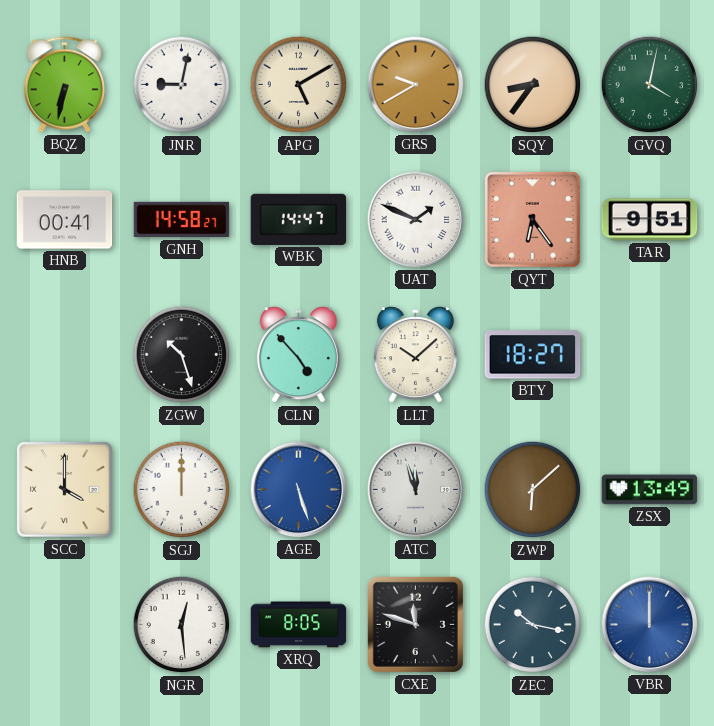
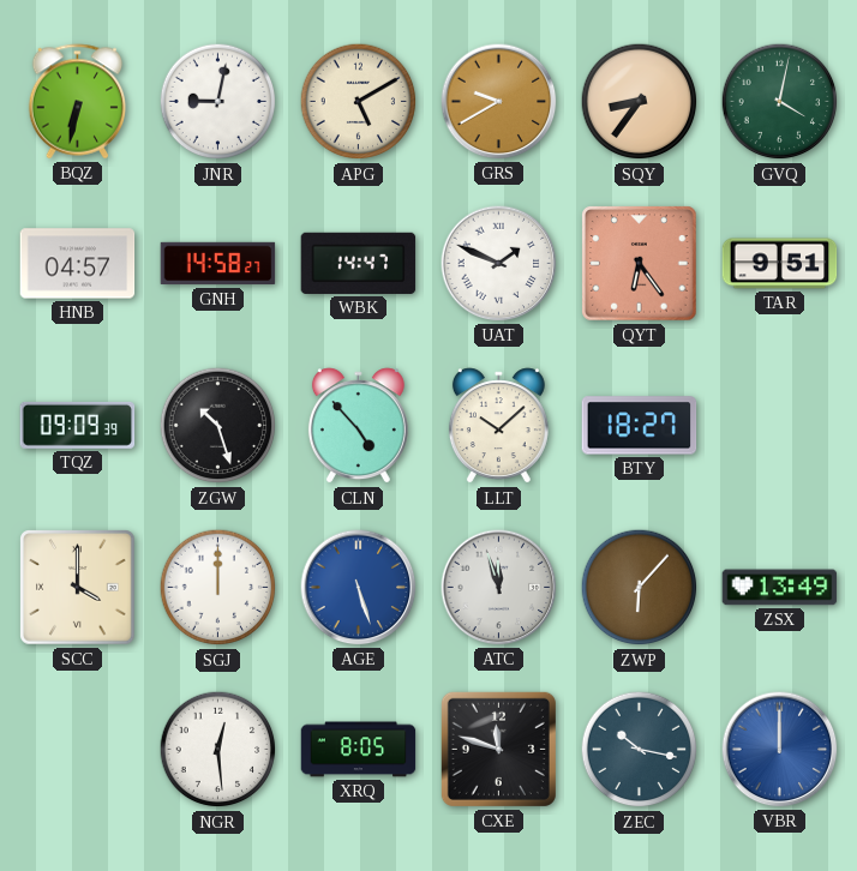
HNB: 00:41 -> 04:57 (78, 264)
TQZ: none -> 09:09 (78, 425)
ZWP: 6:08 -> 6:07 (640, 588)
